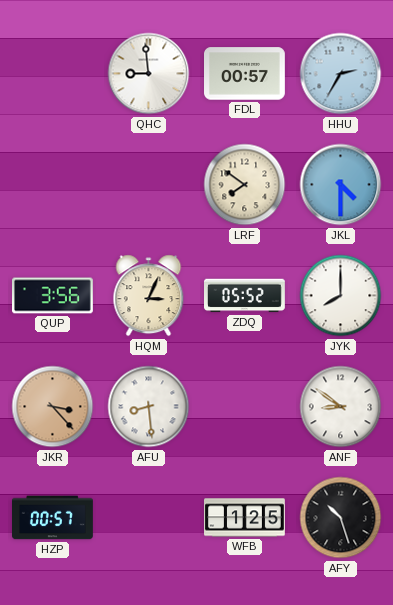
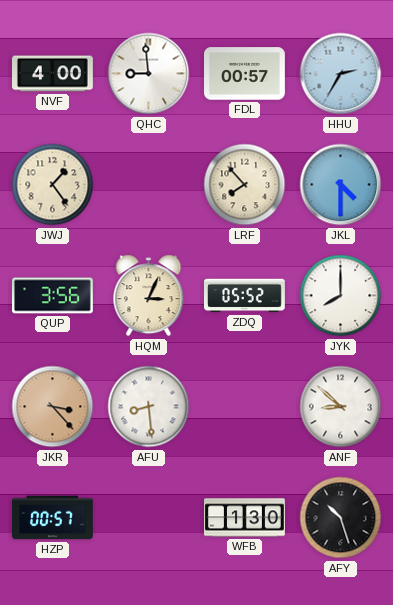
NVF: none -> 4:00 (53, 74)
JWJ: none -> 1:24 (53, 185)
LRF: 7:51 -> 7:53 (245, 185)
ANF: 8:51 -> 8:52 (341, 407)
WFB: 1:25 -> 1:30 (245, 518)
